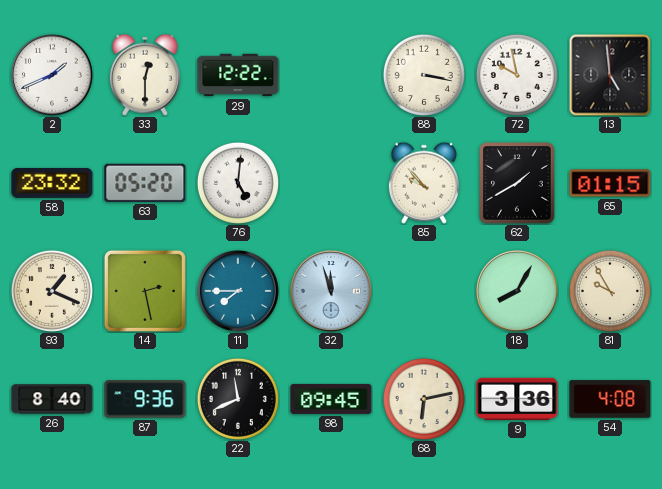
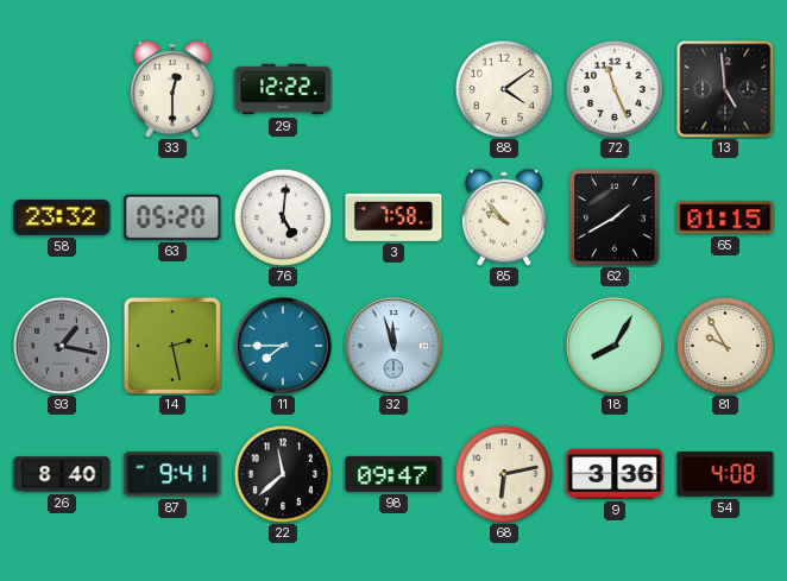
2: 1:41 -> none (52, 75)
88: 3:17 -> 4:09 (504, 89)
72: 9:58 -> 11:26 (615, 89)
3: none -> 7:58 (393, 217)
93: 1:19 -> 1:17 (62, 346)
93 dial: cream -> grey (62, 346)
87: 9:36 -> 9:41 (172, 474)
22: 11:41 -> 11:38 (283, 474)
98: 09:45 -> 09:47 (393, 474)
